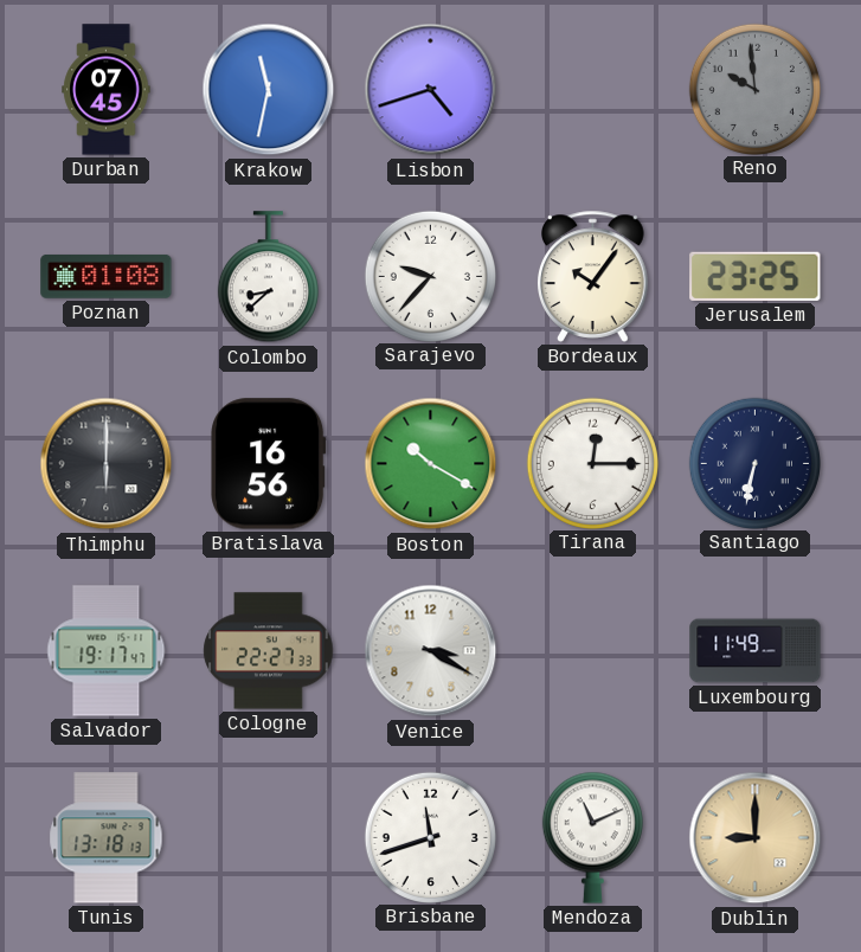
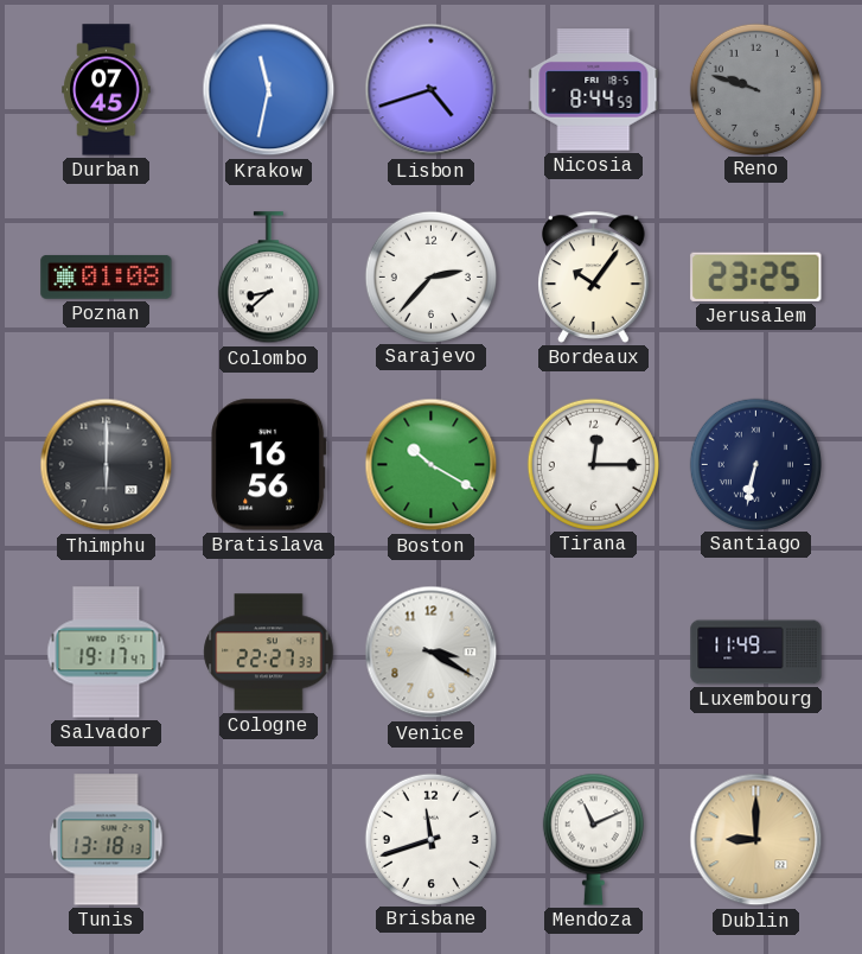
Nicosia: none -> 8:44 (594, 90)
Reno: 9:59 -> 9:48 (755, 89)
Sarajevo: 9:37 -> 2:37 (430, 276)
